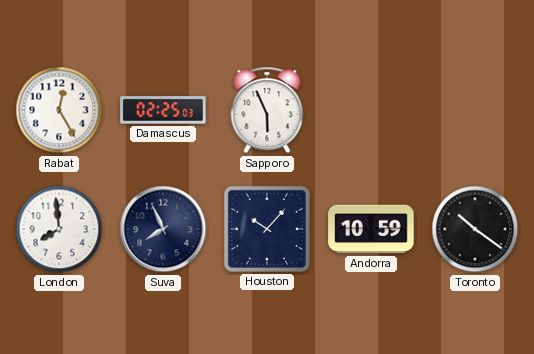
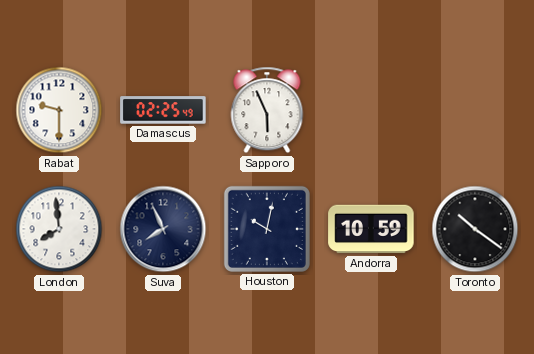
Rabat: 12:25 -> 9:30 (59, 110)
Damascus: 02:25:03 -> 02:25:49 (163, 110)
Houston: 10:07 -> 10:02 (267, 229)
